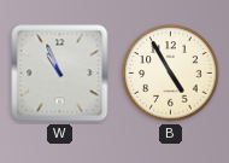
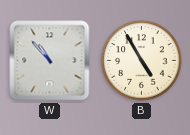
W: 10:56 -> 10:53 (50, 61)
